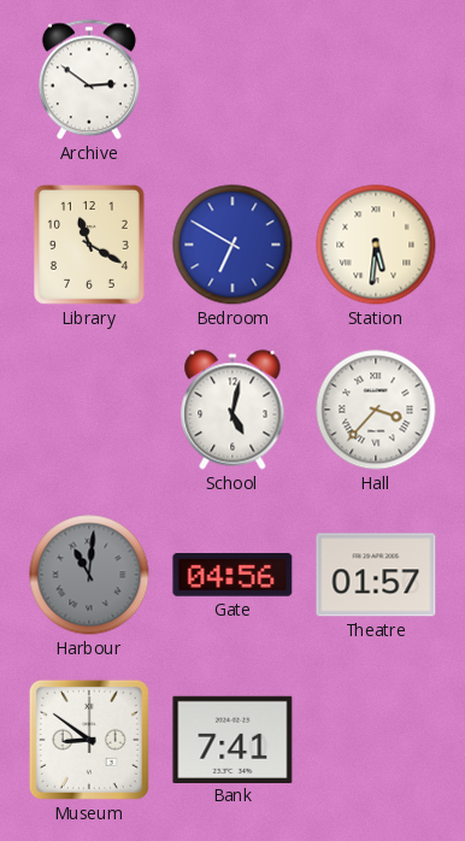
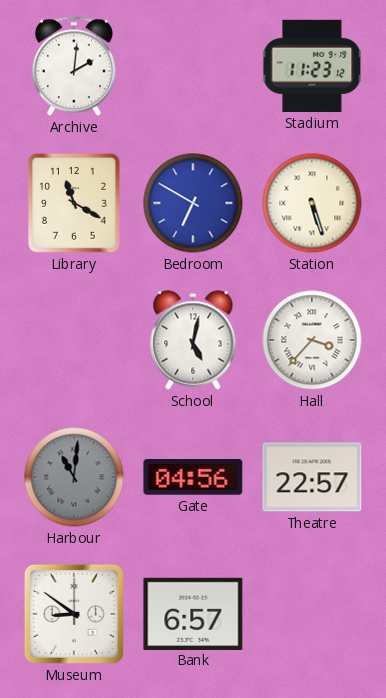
Archive: 2:51 -> 2:01 (74, 66)
Stadium: none -> 11:23 (312, 66)
Station: 5:31 -> 5:27 (312, 203)
Theatre: 01:57 -> 22:57 (312, 477)
Bank: 7:41 -> 6:57 (193, 613)
